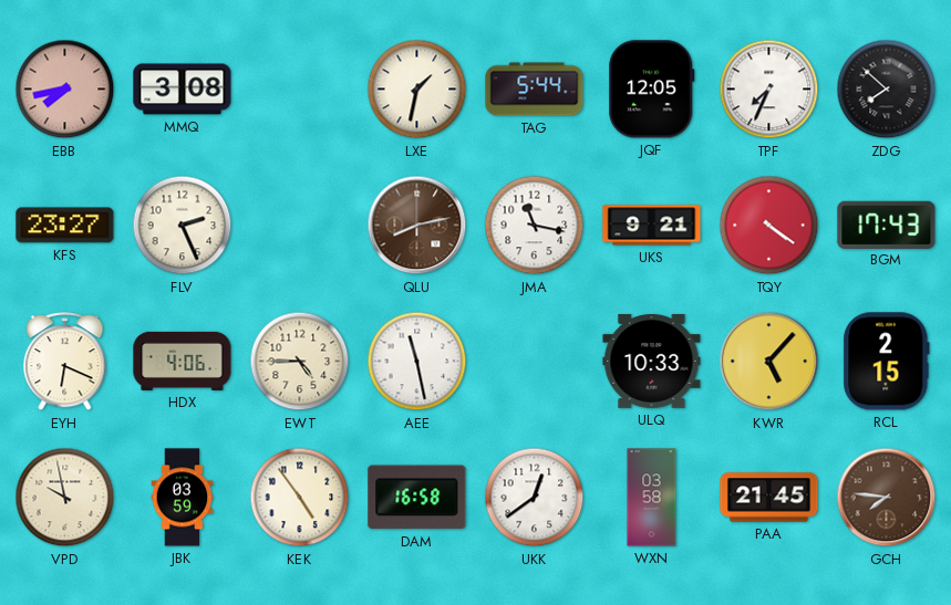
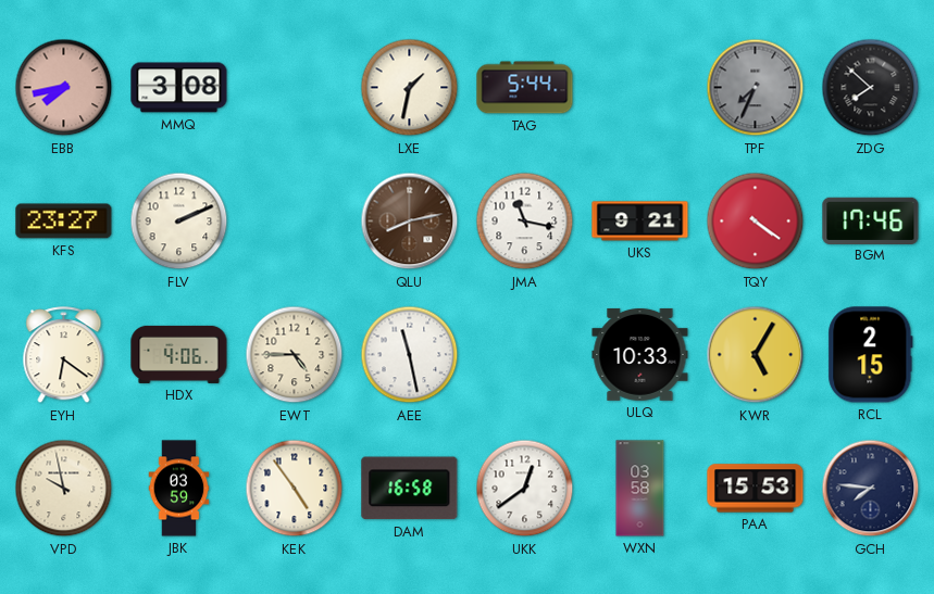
JQF: 12:05 -> none (652, 90)
TPF dial: white -> grey (756, 88)
FLV: 2:26 -> 2:11 (179, 222)
BGM: 17:43 -> 17:46 (871, 220)
EYH: 6:19 -> 6:21 (64, 355)
KWR: 5:07 -> 5:05 (756, 355)
PAA: 21:45 -> 15:53 (756, 489)
GCH dial: brown -> navy (871, 489)
